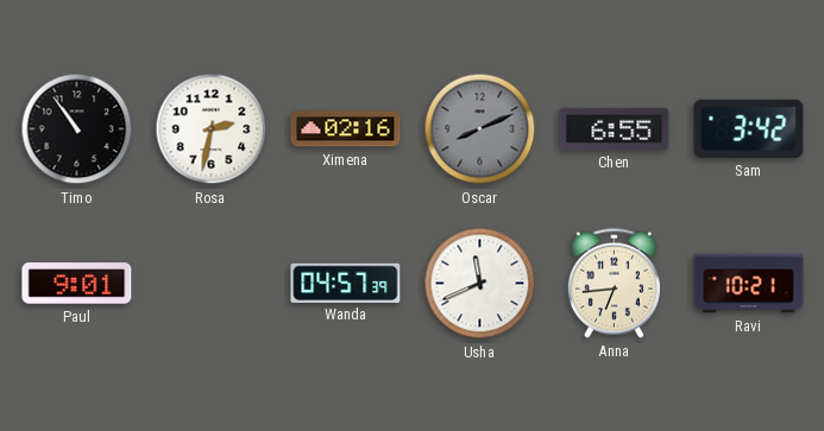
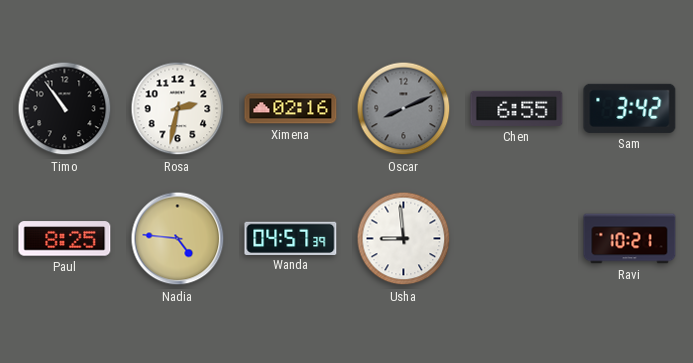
Paul: 9:01 -> 8:25 (65, 239)
Nadia: none -> 4:46 (178, 239)
Usha: 11:41 -> 8:59 (404, 239)
Anna: 6:44 -> none (614, 283)
